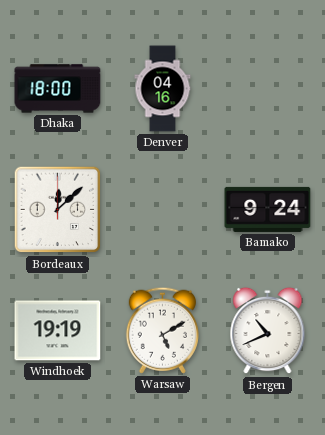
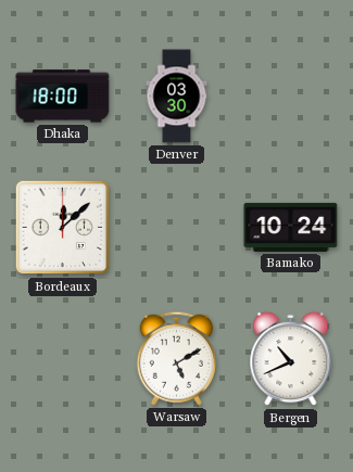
Denver: 04:16 -> 03:30 (177, 97)
Bamako: 9:24 -> 10:24 (291, 227)
Windhoek: 19:19 -> none (58, 331)
